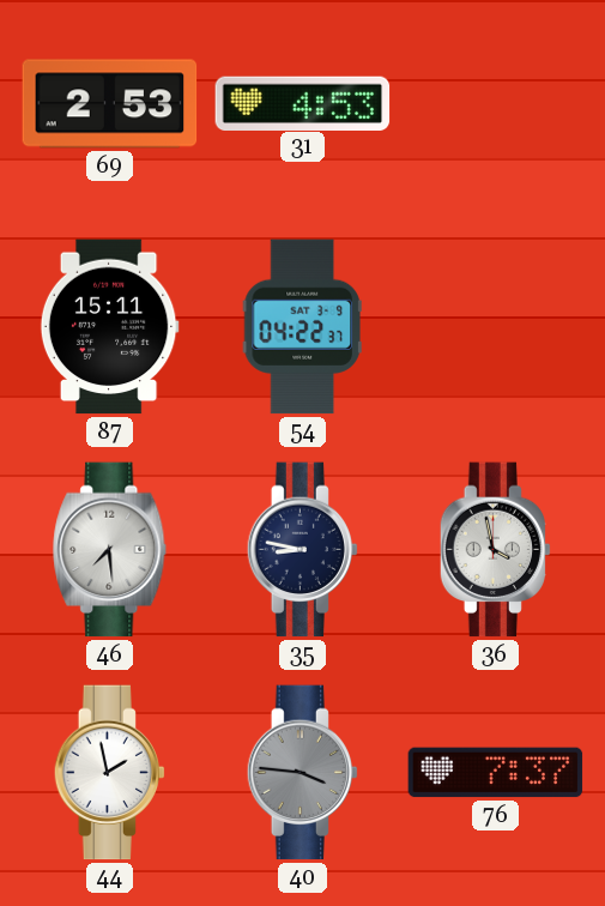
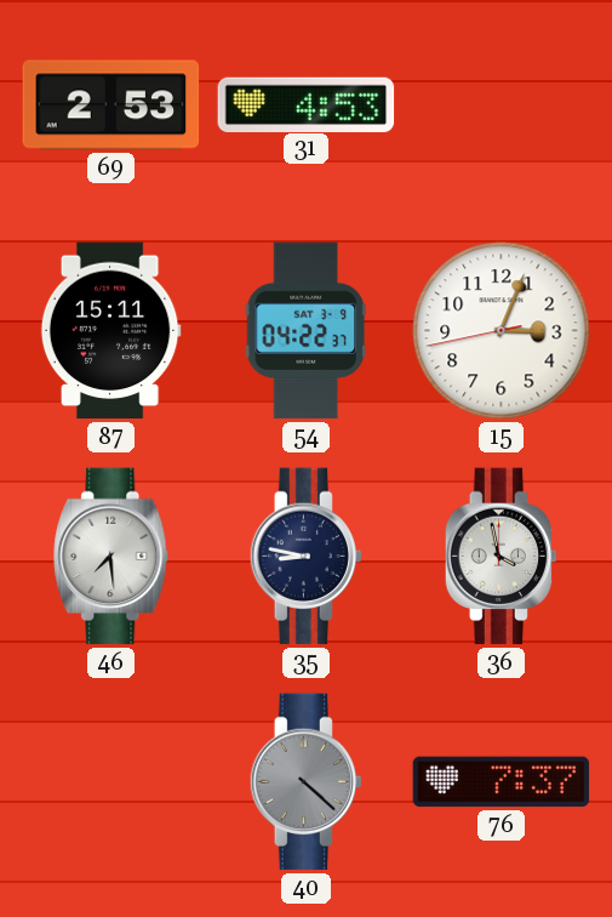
15: none -> 3:03 (502, 331)
44: 1:58 -> none (110, 773)
40: 3:46 -> 4:22 (307, 782)
